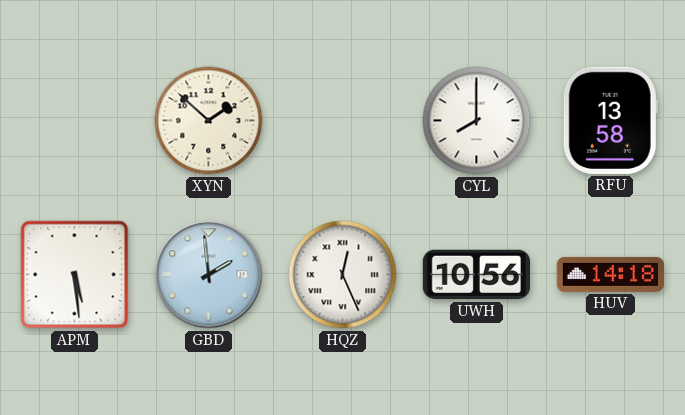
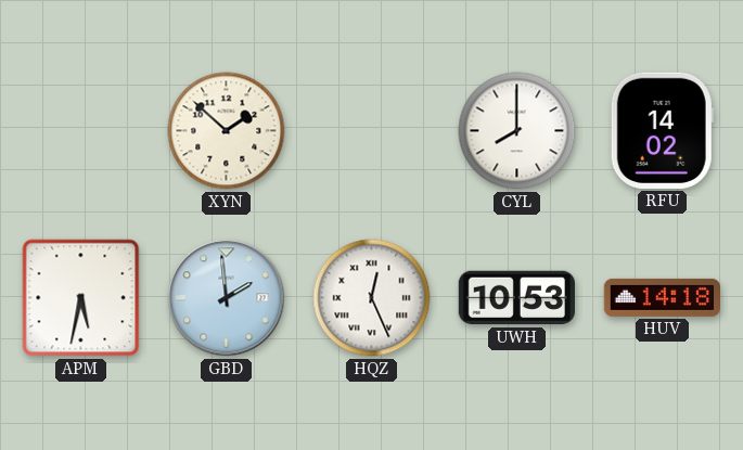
RFU: 13:58 -> 14:02 (662, 130)
APM: 5:29 -> 5:32 (81, 298)
UWH: 10:56 -> 10:53 (516, 298)
